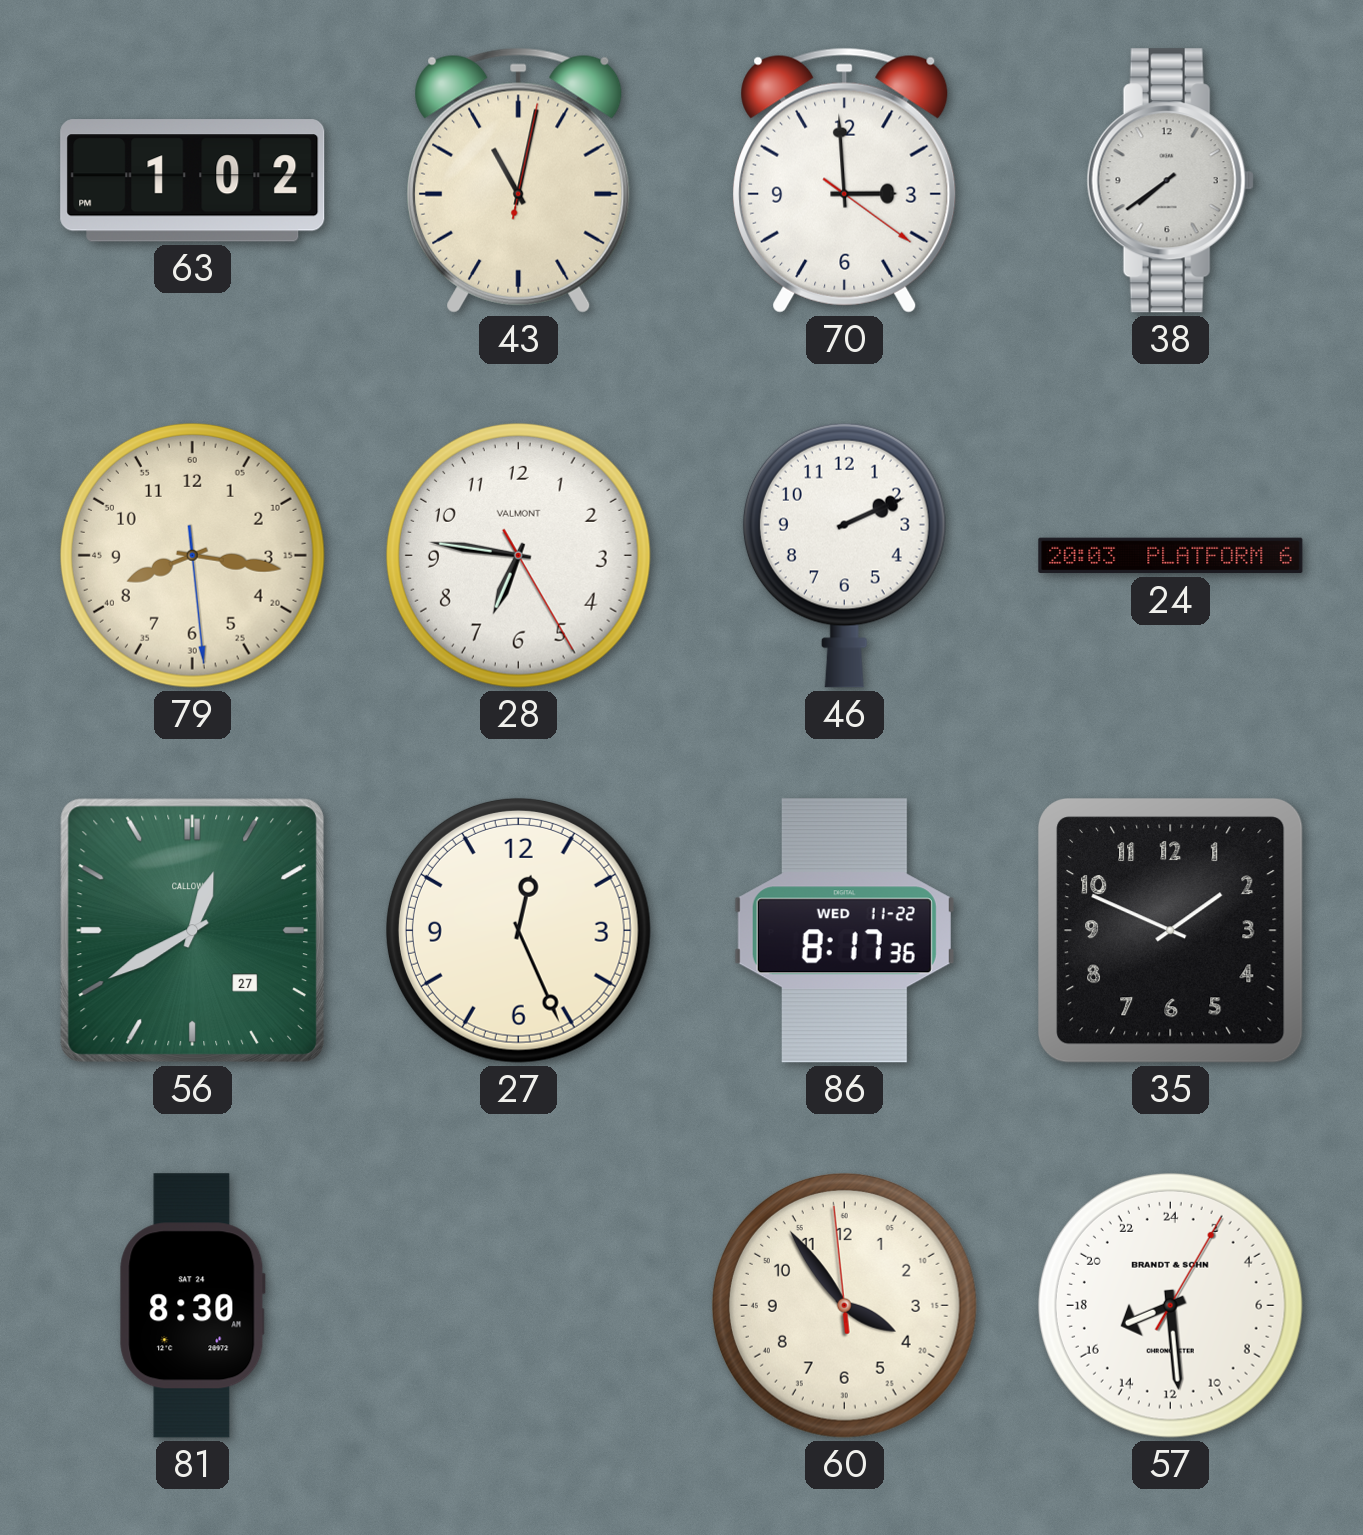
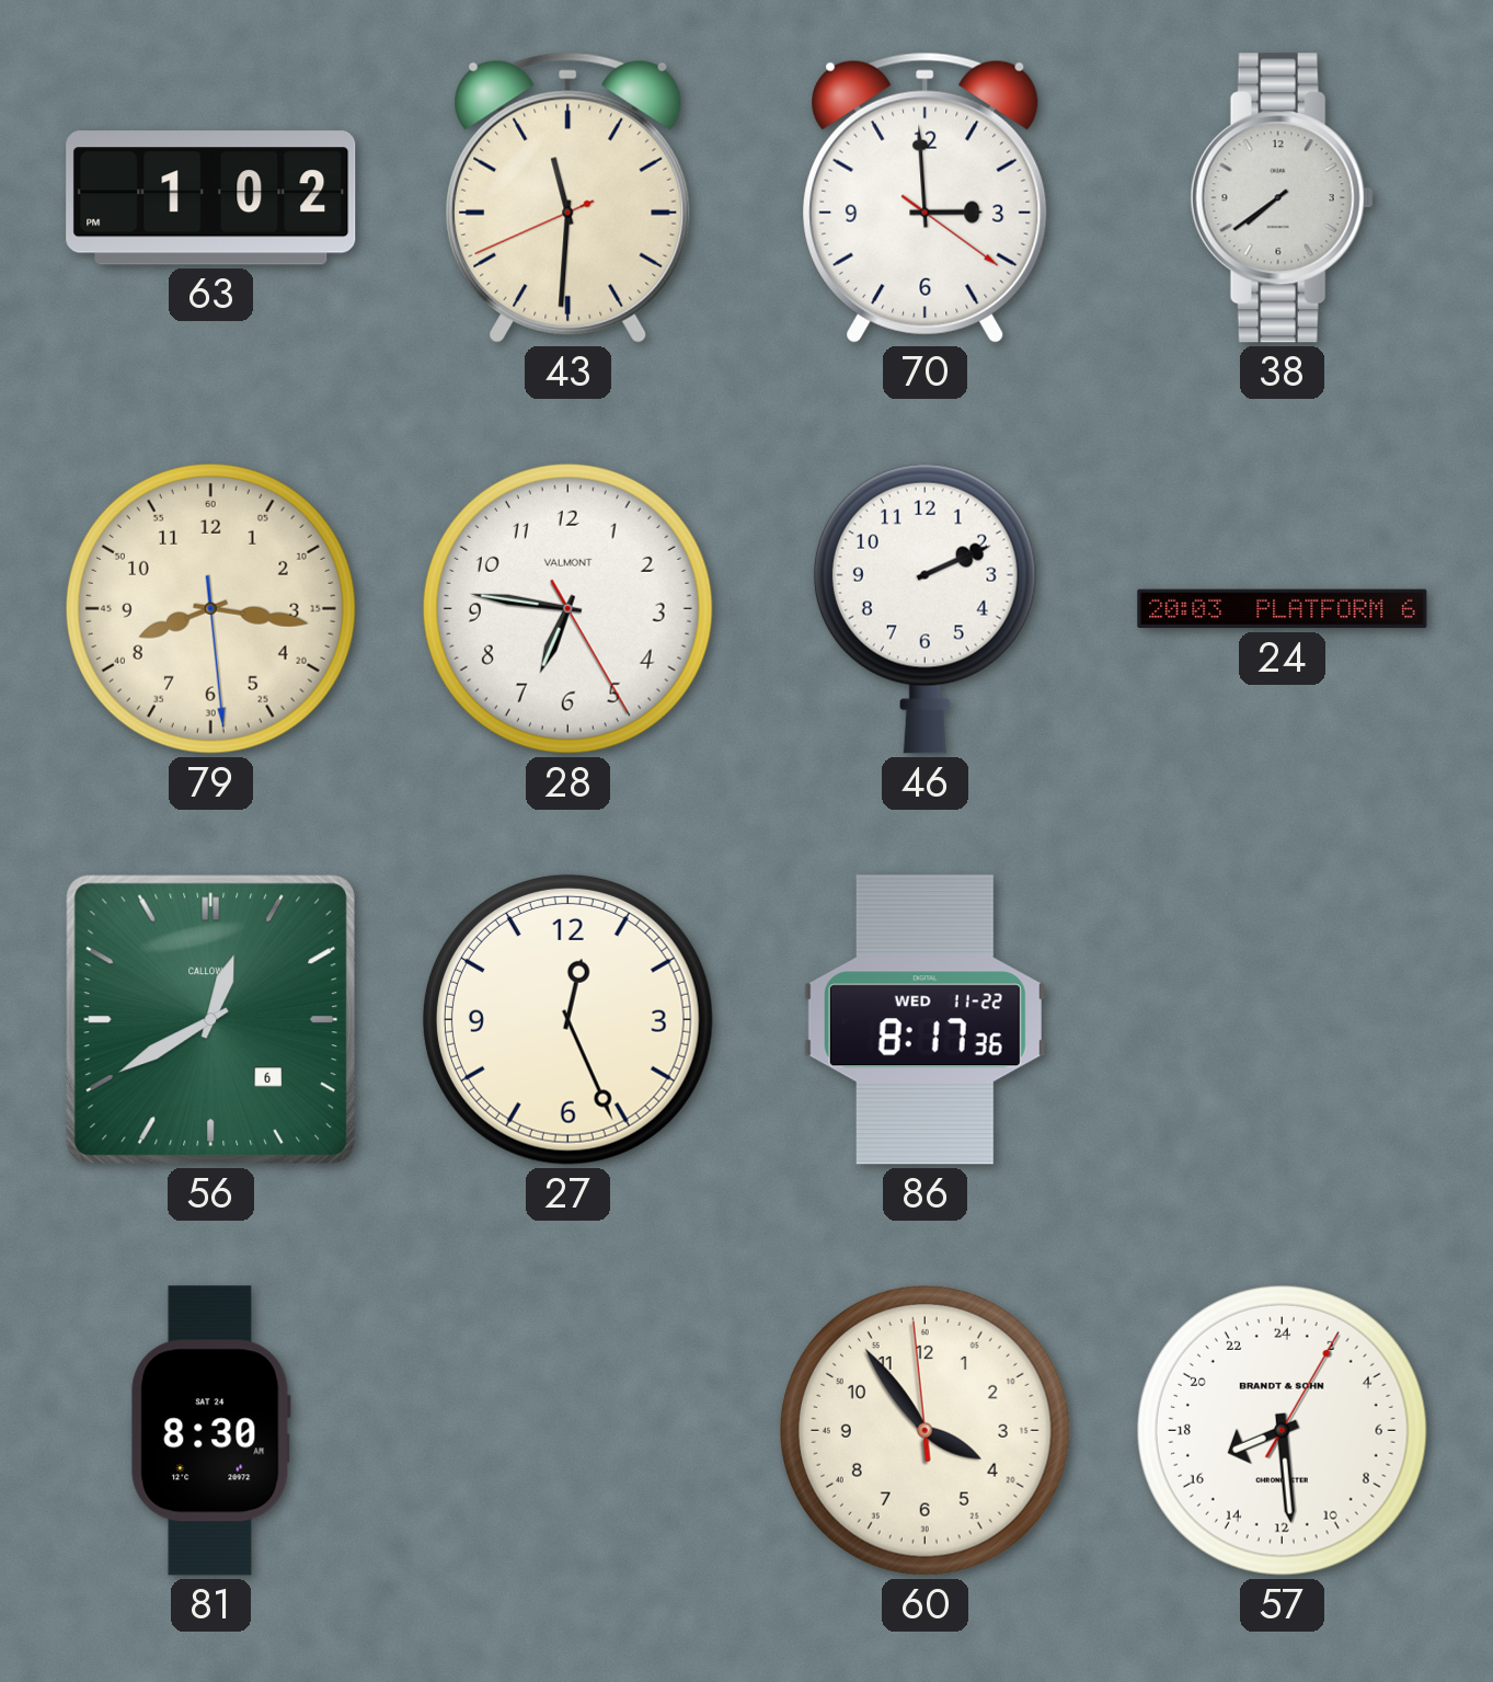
43: 11:02 -> 11:30 (569, 197)
56 date: 27 -> 6 (210, 1019)
35: 1:49 -> none (1170, 930)
